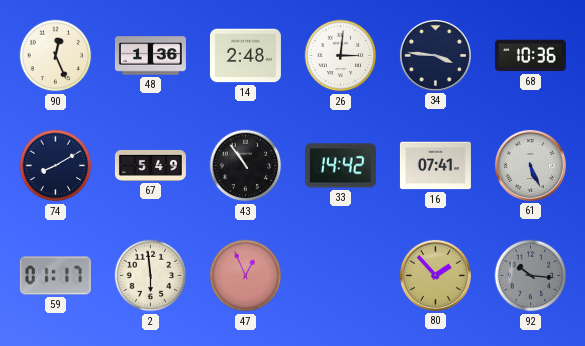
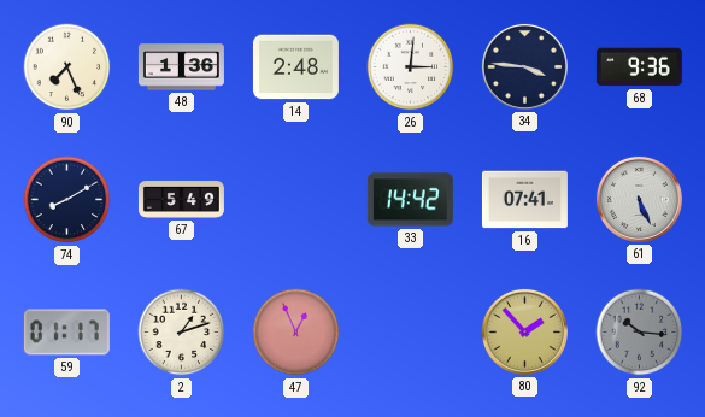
90: 12:26 -> 7:26 (67, 67)
68: 10:36 -> 9:36 (639, 67)
43: 10:54 -> none (246, 166)
2: 5:59 -> 1:12 (182, 333)
